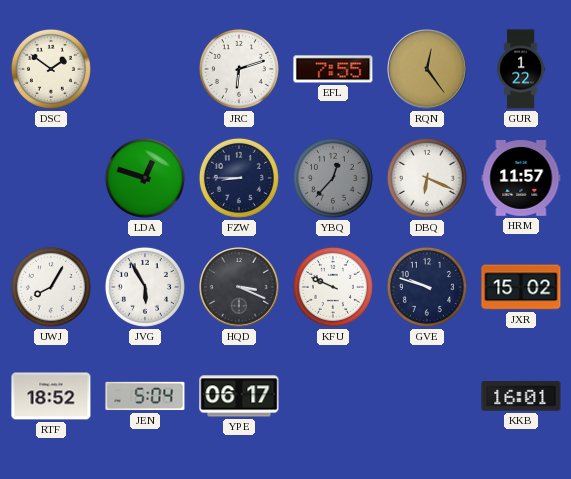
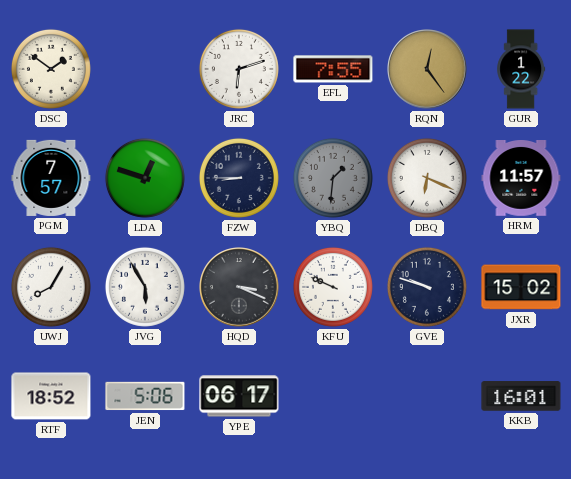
PGM: none -> 7:57 (51, 178)
YBQ: 12:37 -> 1:31 (333, 178)
JEN: 5:04 -> 5:06 (145, 396)
